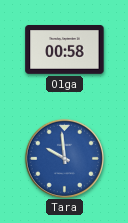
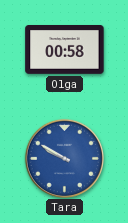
Tara: 9:59 -> 9:50 (64, 158)
